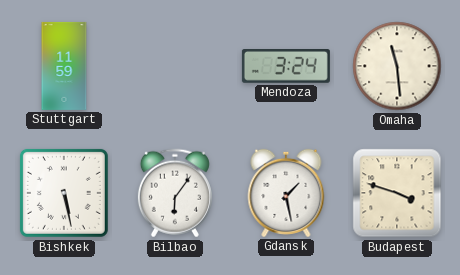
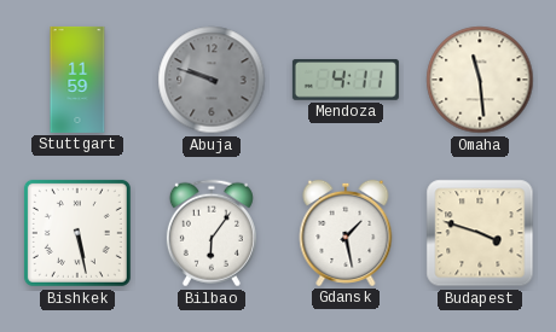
Abuja: none -> 9:48 (212, 80)
Mendoza: 3:24 -> 4:11 (346, 81)
